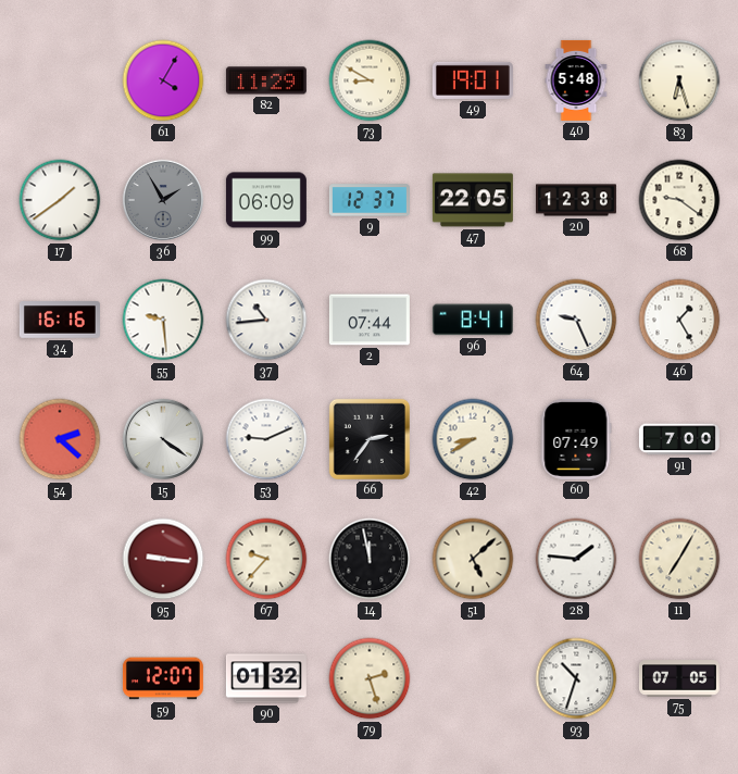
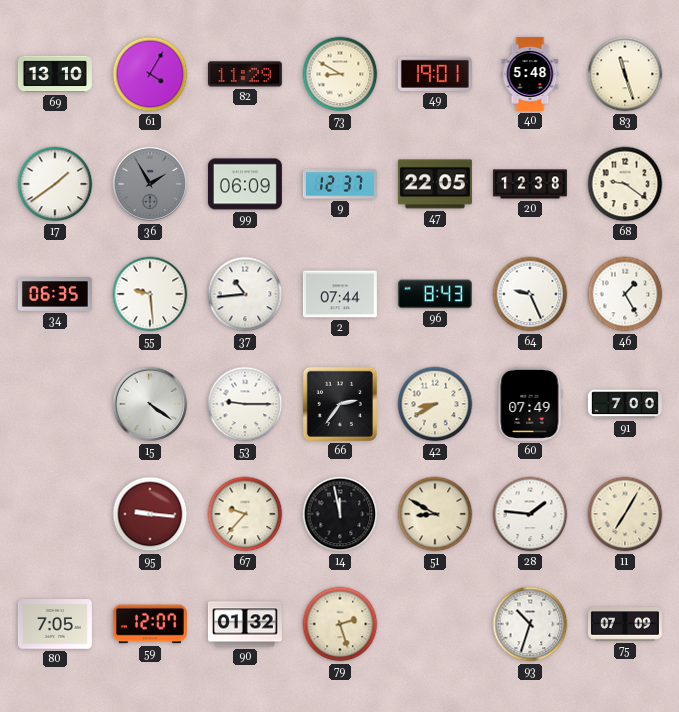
69: none -> 13:10 (55, 74)
83: 6:27 -> 11:27 (625, 74)
34: 16:16 -> 06:35 (55, 294)
96: 8:41 -> 8:43 (435, 294)
54: 2:22 -> none (60, 439)
53: 9:11 -> 9:15 (245, 404)
51: 5:08 -> 8:50 (435, 514)
80: none -> 7:05 (55, 624)
75: 07:05 -> 07:09 (625, 624)
